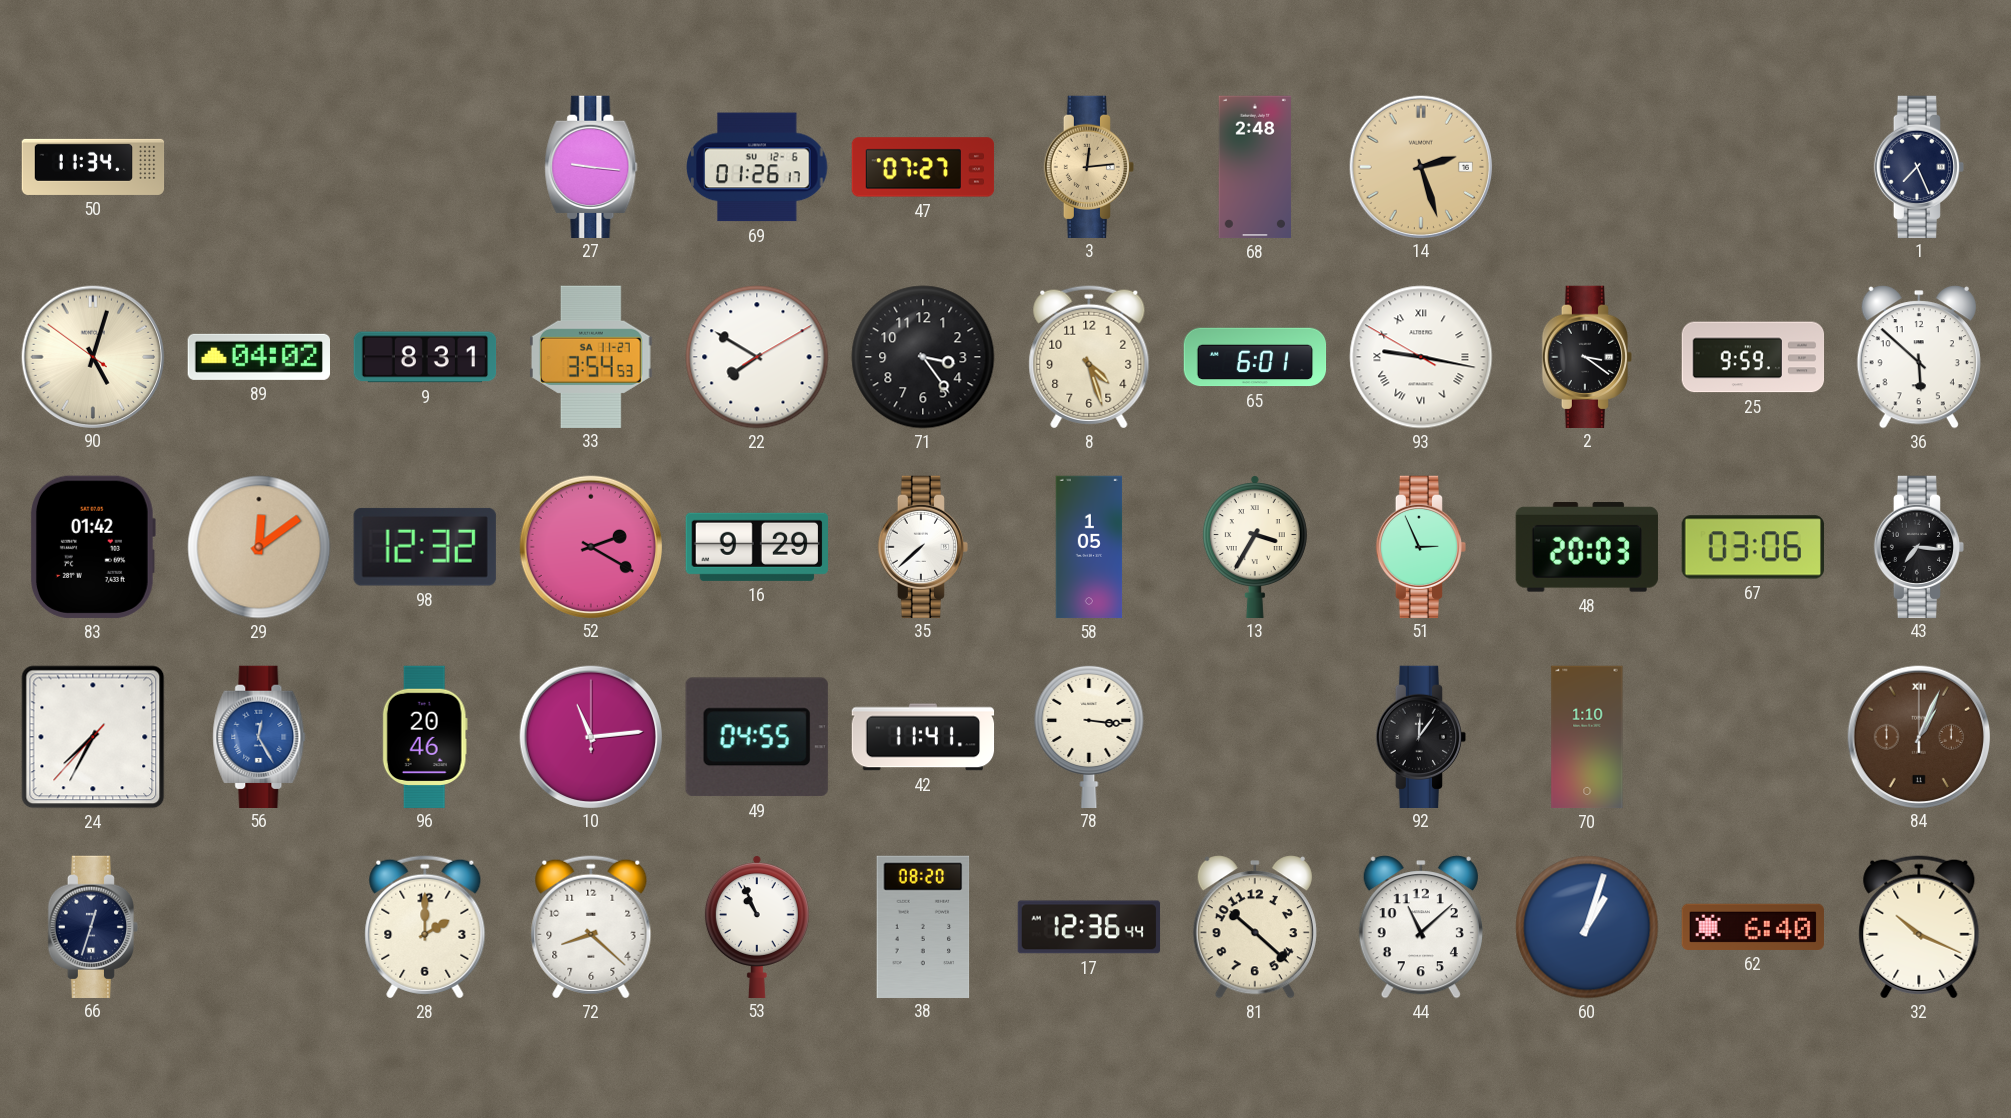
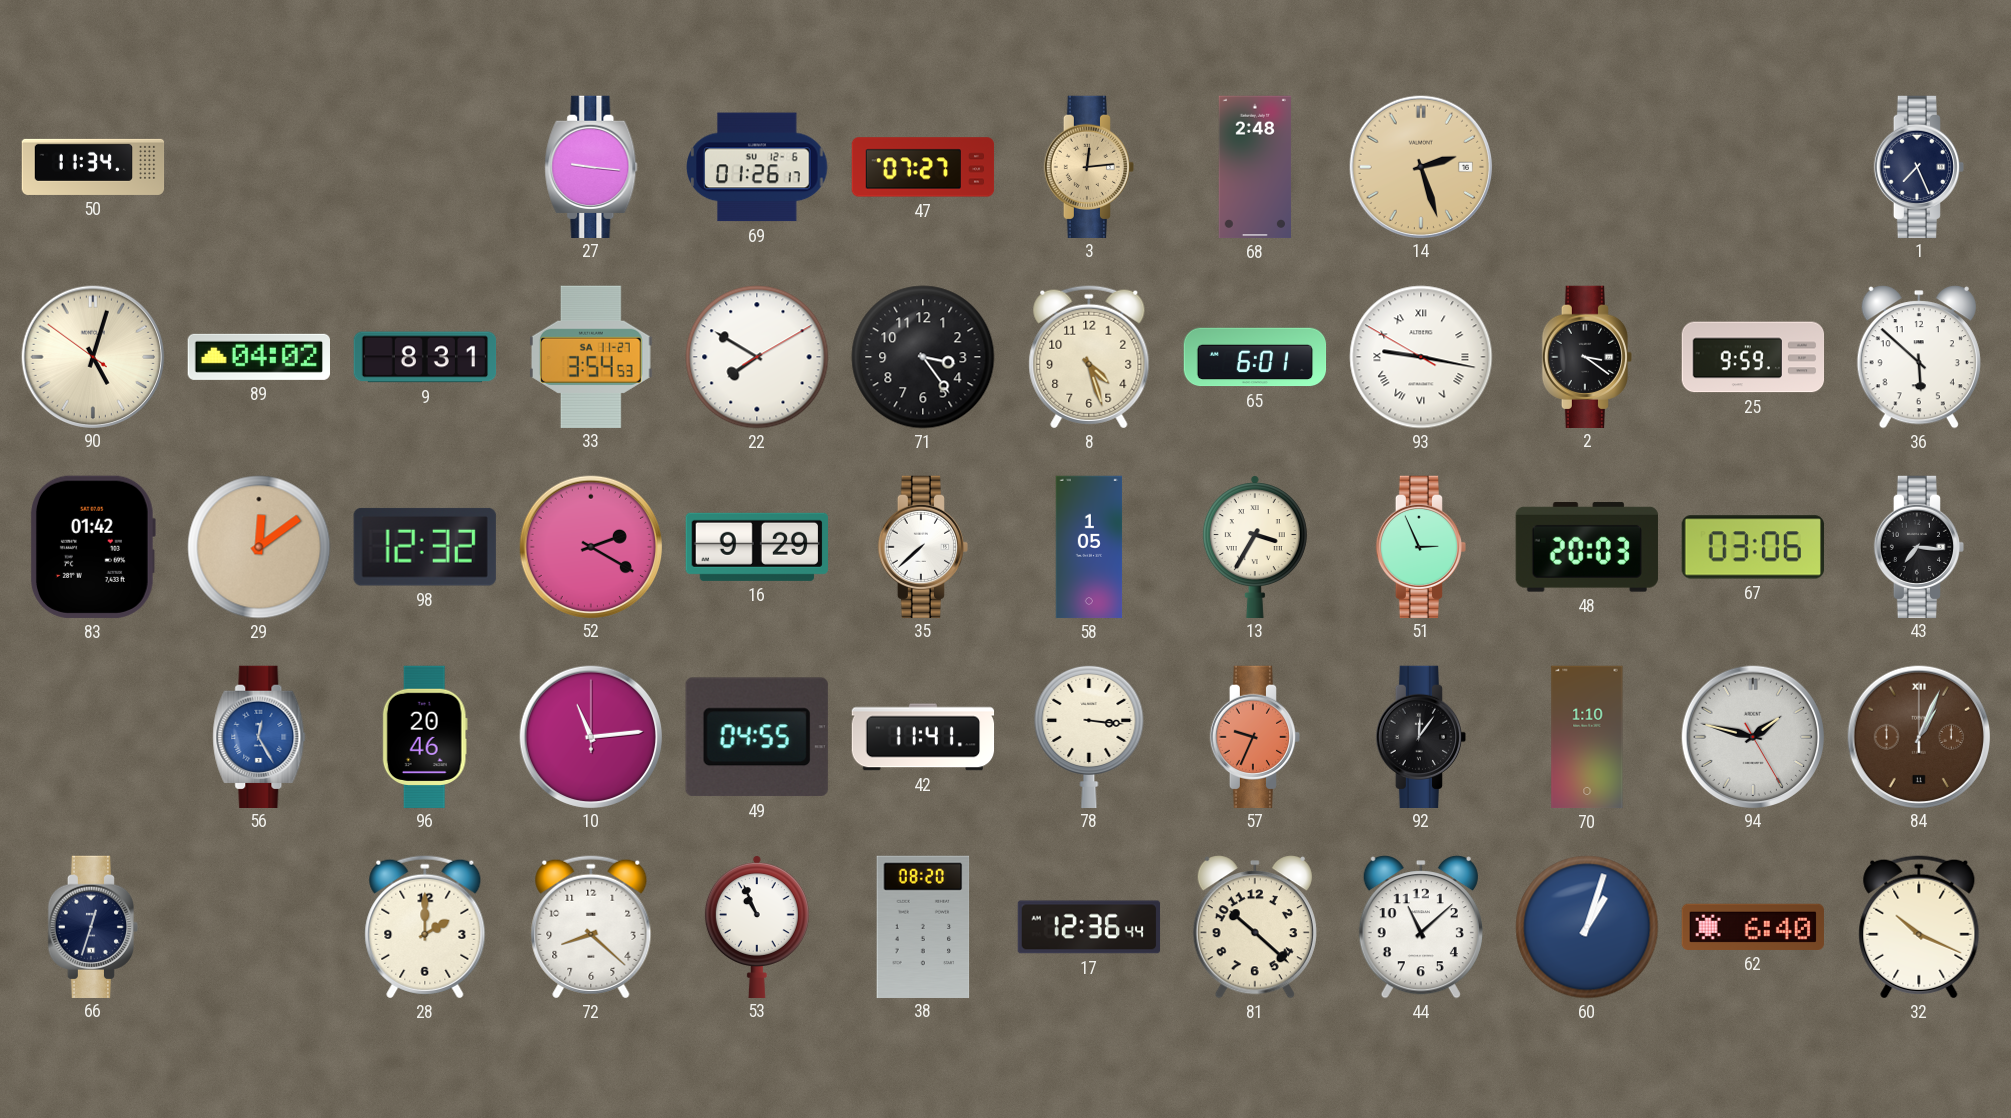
24: 7:34 -> none (93, 737)
57: none -> 9:34 (1255, 736)
94: none -> 1:47 (1752, 736)
